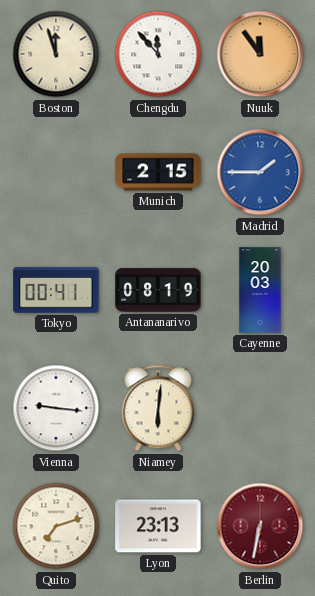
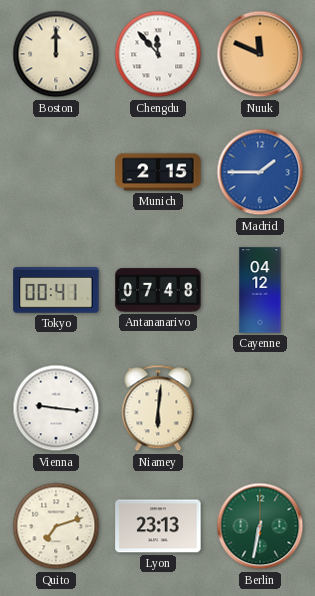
Boston: 11:57 -> 12:00 (56, 54)
Nuuk: 11:54 -> 11:49 (260, 54)
Antananarivo: 08:19 -> 07:48 (158, 290)
Cayenne: 20:03 -> 04:12 (260, 290)
Berlin dial: burgundy -> green (260, 526)
